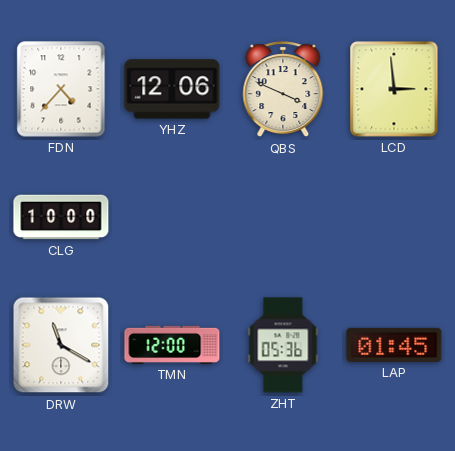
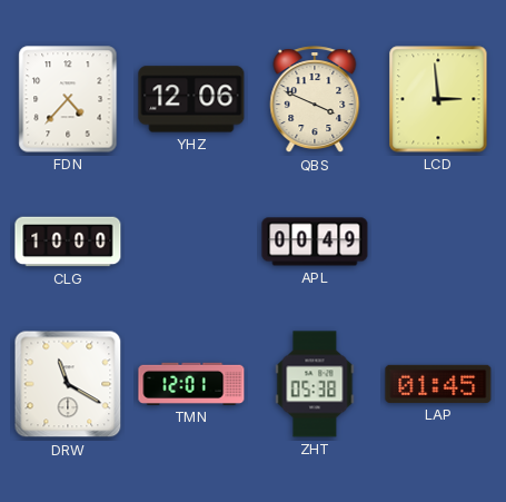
APL: none -> 00:49 (315, 242)
TMN: 12:00 -> 12:01 (191, 384)
ZHT: 05:36 -> 05:38 (315, 384)
